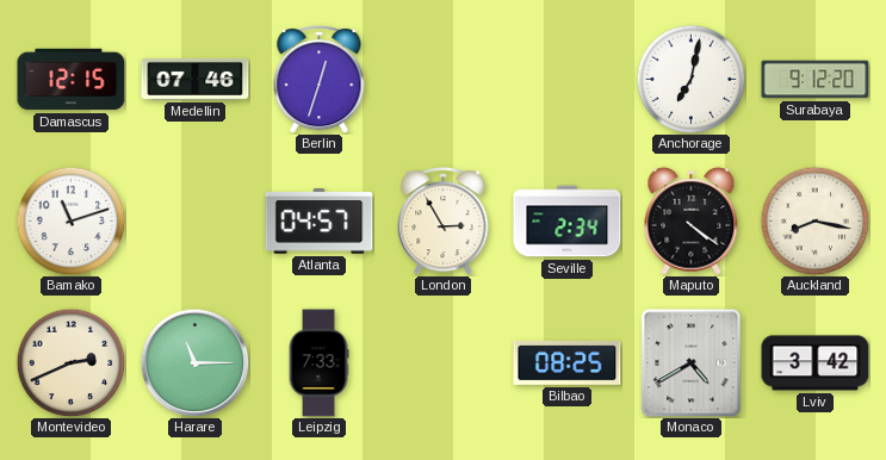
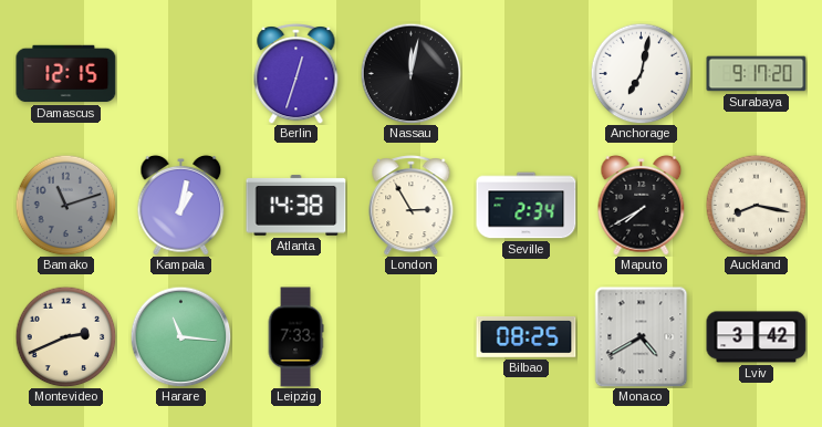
Medellin: 07:46 -> none (196, 79)
Nassau: none -> 12:02 (410, 73)
Surabaya: 9:12 -> 9:17 (757, 74)
Bamako dial: white -> grey (65, 205)
Kampala: none -> 1:02 (181, 205)
Atlanta: 04:57 -> 14:38 (296, 206)
Maputo: 4:21 -> 7:40 (642, 205)
Harare: 11:15 -> 11:16 (180, 336)
